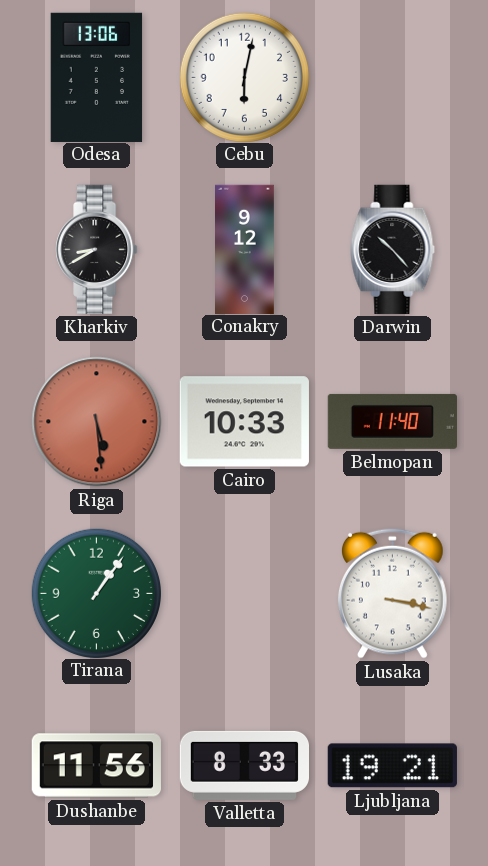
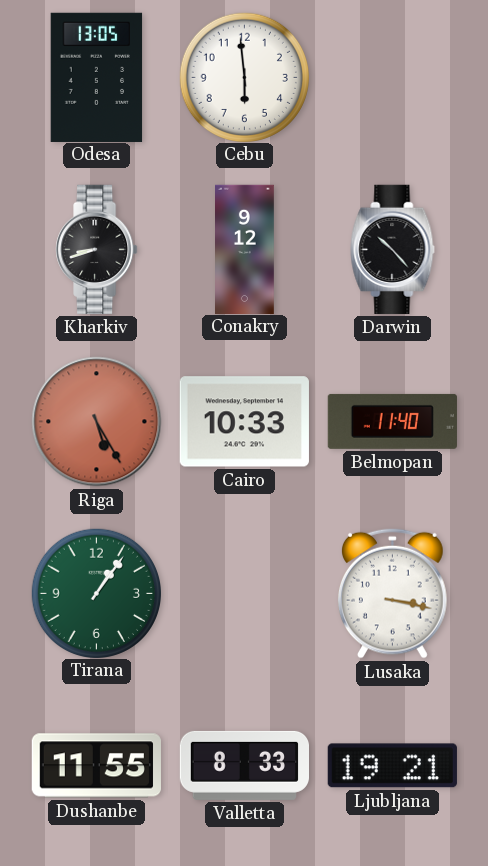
Odesa: 13:06 -> 13:05 (97, 77)
Cebu: 6:02 -> 5:59 (244, 77)
Kharkiv: 8:40 -> 8:42 (97, 249)
Riga: 5:29 -> 5:25 (97, 422)
Dushanbe: 11:56 -> 11:55 (96, 766)
